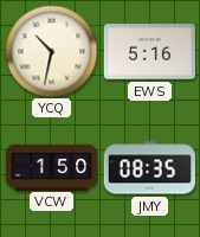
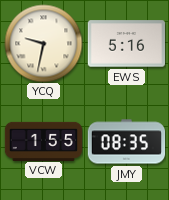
YCQ: 10:32 -> 9:32 (43, 43)
VCW: 1:50 -> 1:55 (43, 141)
